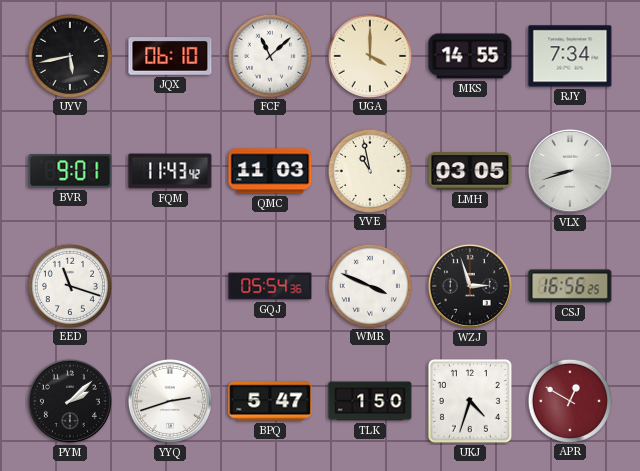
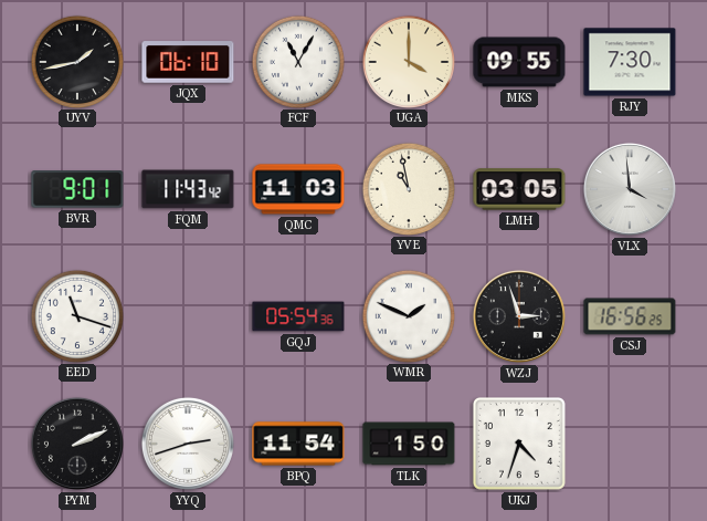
UYV: 5:43 -> 1:43 (76, 61)
FCF: 11:08 -> 11:05 (297, 61)
MKS: 14:55 -> 09:55 (519, 62)
RJY: 7:34 -> 7:30 (630, 62)
VLX: 8:42 -> 3:59 (630, 189)
WMR: 3:49 -> 1:49 (408, 315)
PYM: 2:08 -> 2:11 (77, 444)
BPQ: 5:47 -> 11:54 (298, 444)
APR: 12:50 -> none (569, 400)
